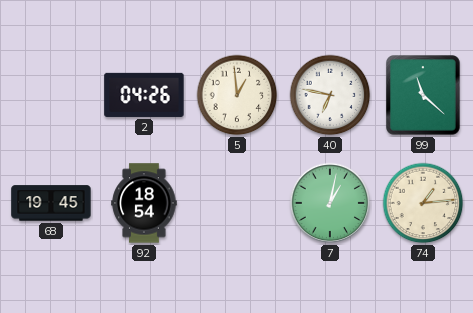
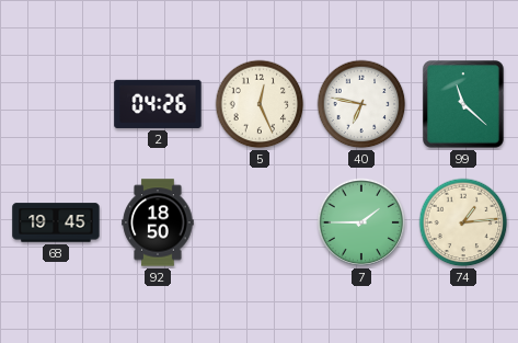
5: 12:59 -> 12:26 (260, 104)
92: 18:54 -> 18:50 (158, 222)
7: 1:02 -> 1:45 (361, 222)
